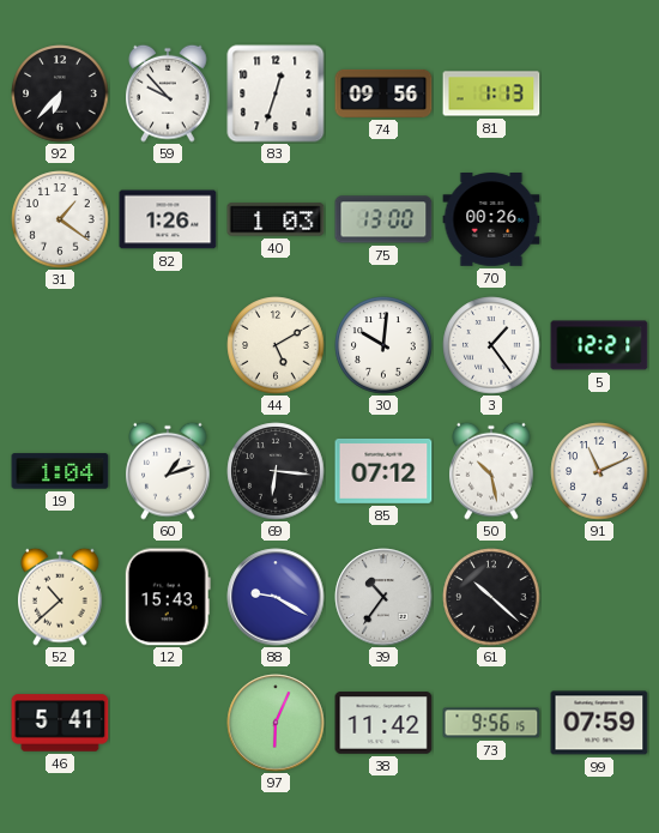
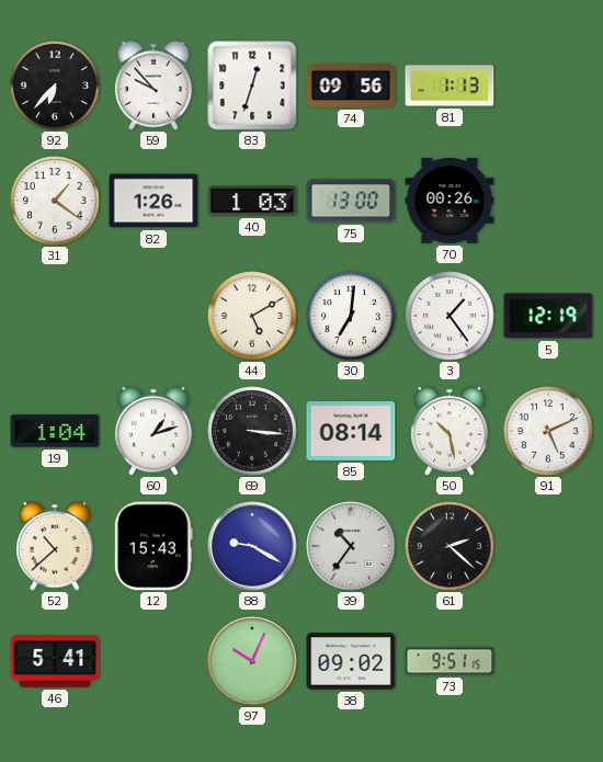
30: 10:01 -> 7:01 (351, 316)
5: 12:21 -> 12:19 (548, 316)
69: 6:16 -> 3:16 (252, 431)
85: 07:12 -> 08:14 (351, 431)
91: 11:11 -> 5:11 (548, 431)
61: 10:22 -> 2:22 (450, 546)
97: 6:04 -> 10:04 (252, 661)
38: 11:42 -> 09:02 (351, 661)
73: 9:56 -> 9:51 (450, 661)
99: 07:59 -> none (599, 723)
